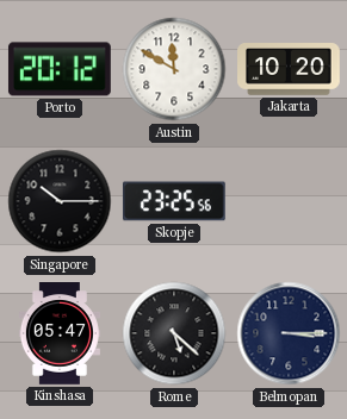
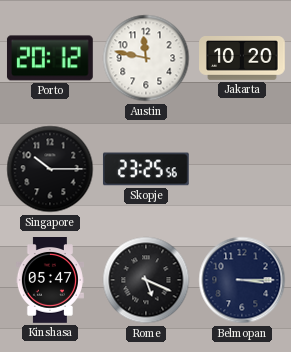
Austin: 11:50 -> 11:47 (146, 58)
Rome: 5:22 -> 5:19 (146, 280)
